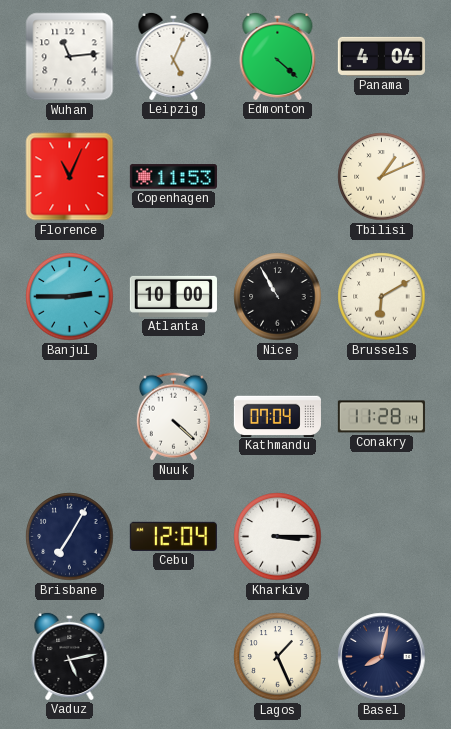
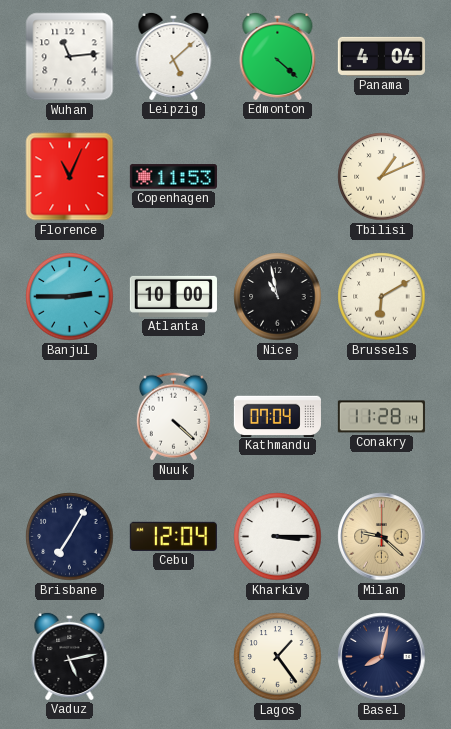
Leipzig: 5:04 -> 5:08 (174, 56)
Nice: 10:55 -> 10:58 (278, 297)
Milan: none -> 9:22 (382, 537)
Lagos: 1:26 -> 1:24 (278, 657)
